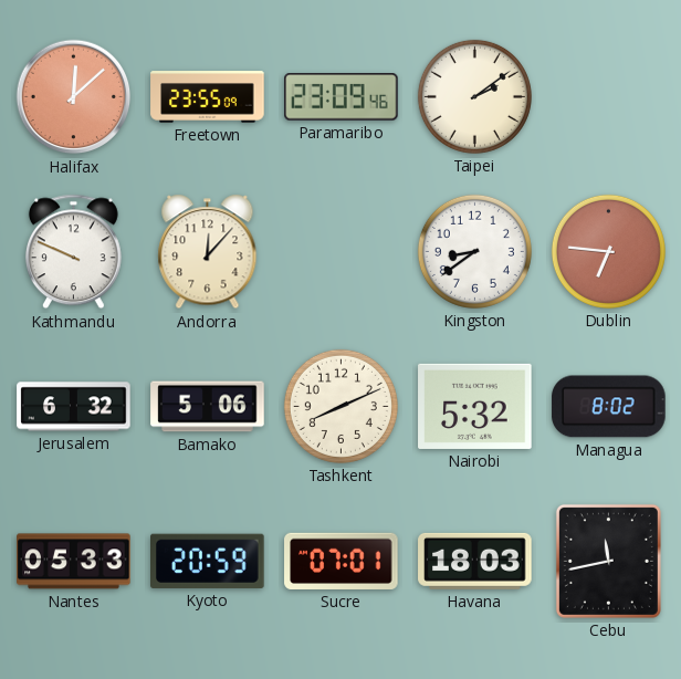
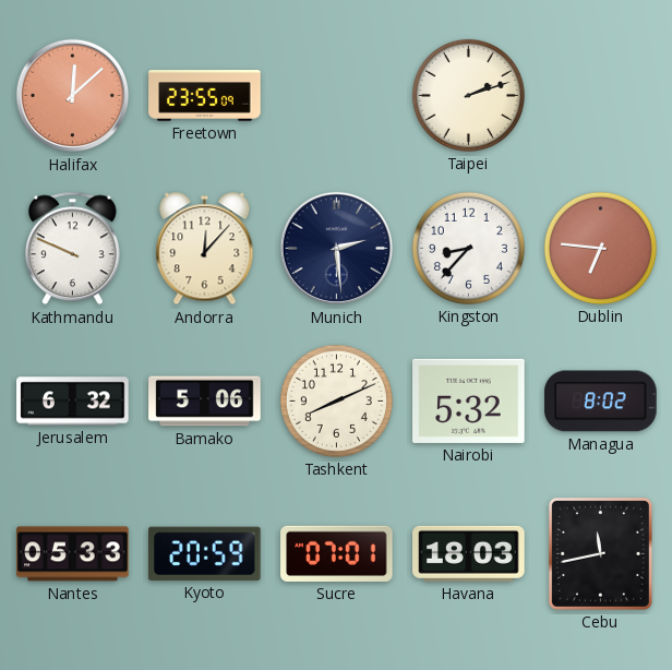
Paramaribo: 23:09 -> none (342, 97)
Taipei: 2:09 -> 2:12 (468, 95)
Munich: none -> 2:29 (337, 249)
Kingston: 8:39 -> 8:37 (468, 248)
